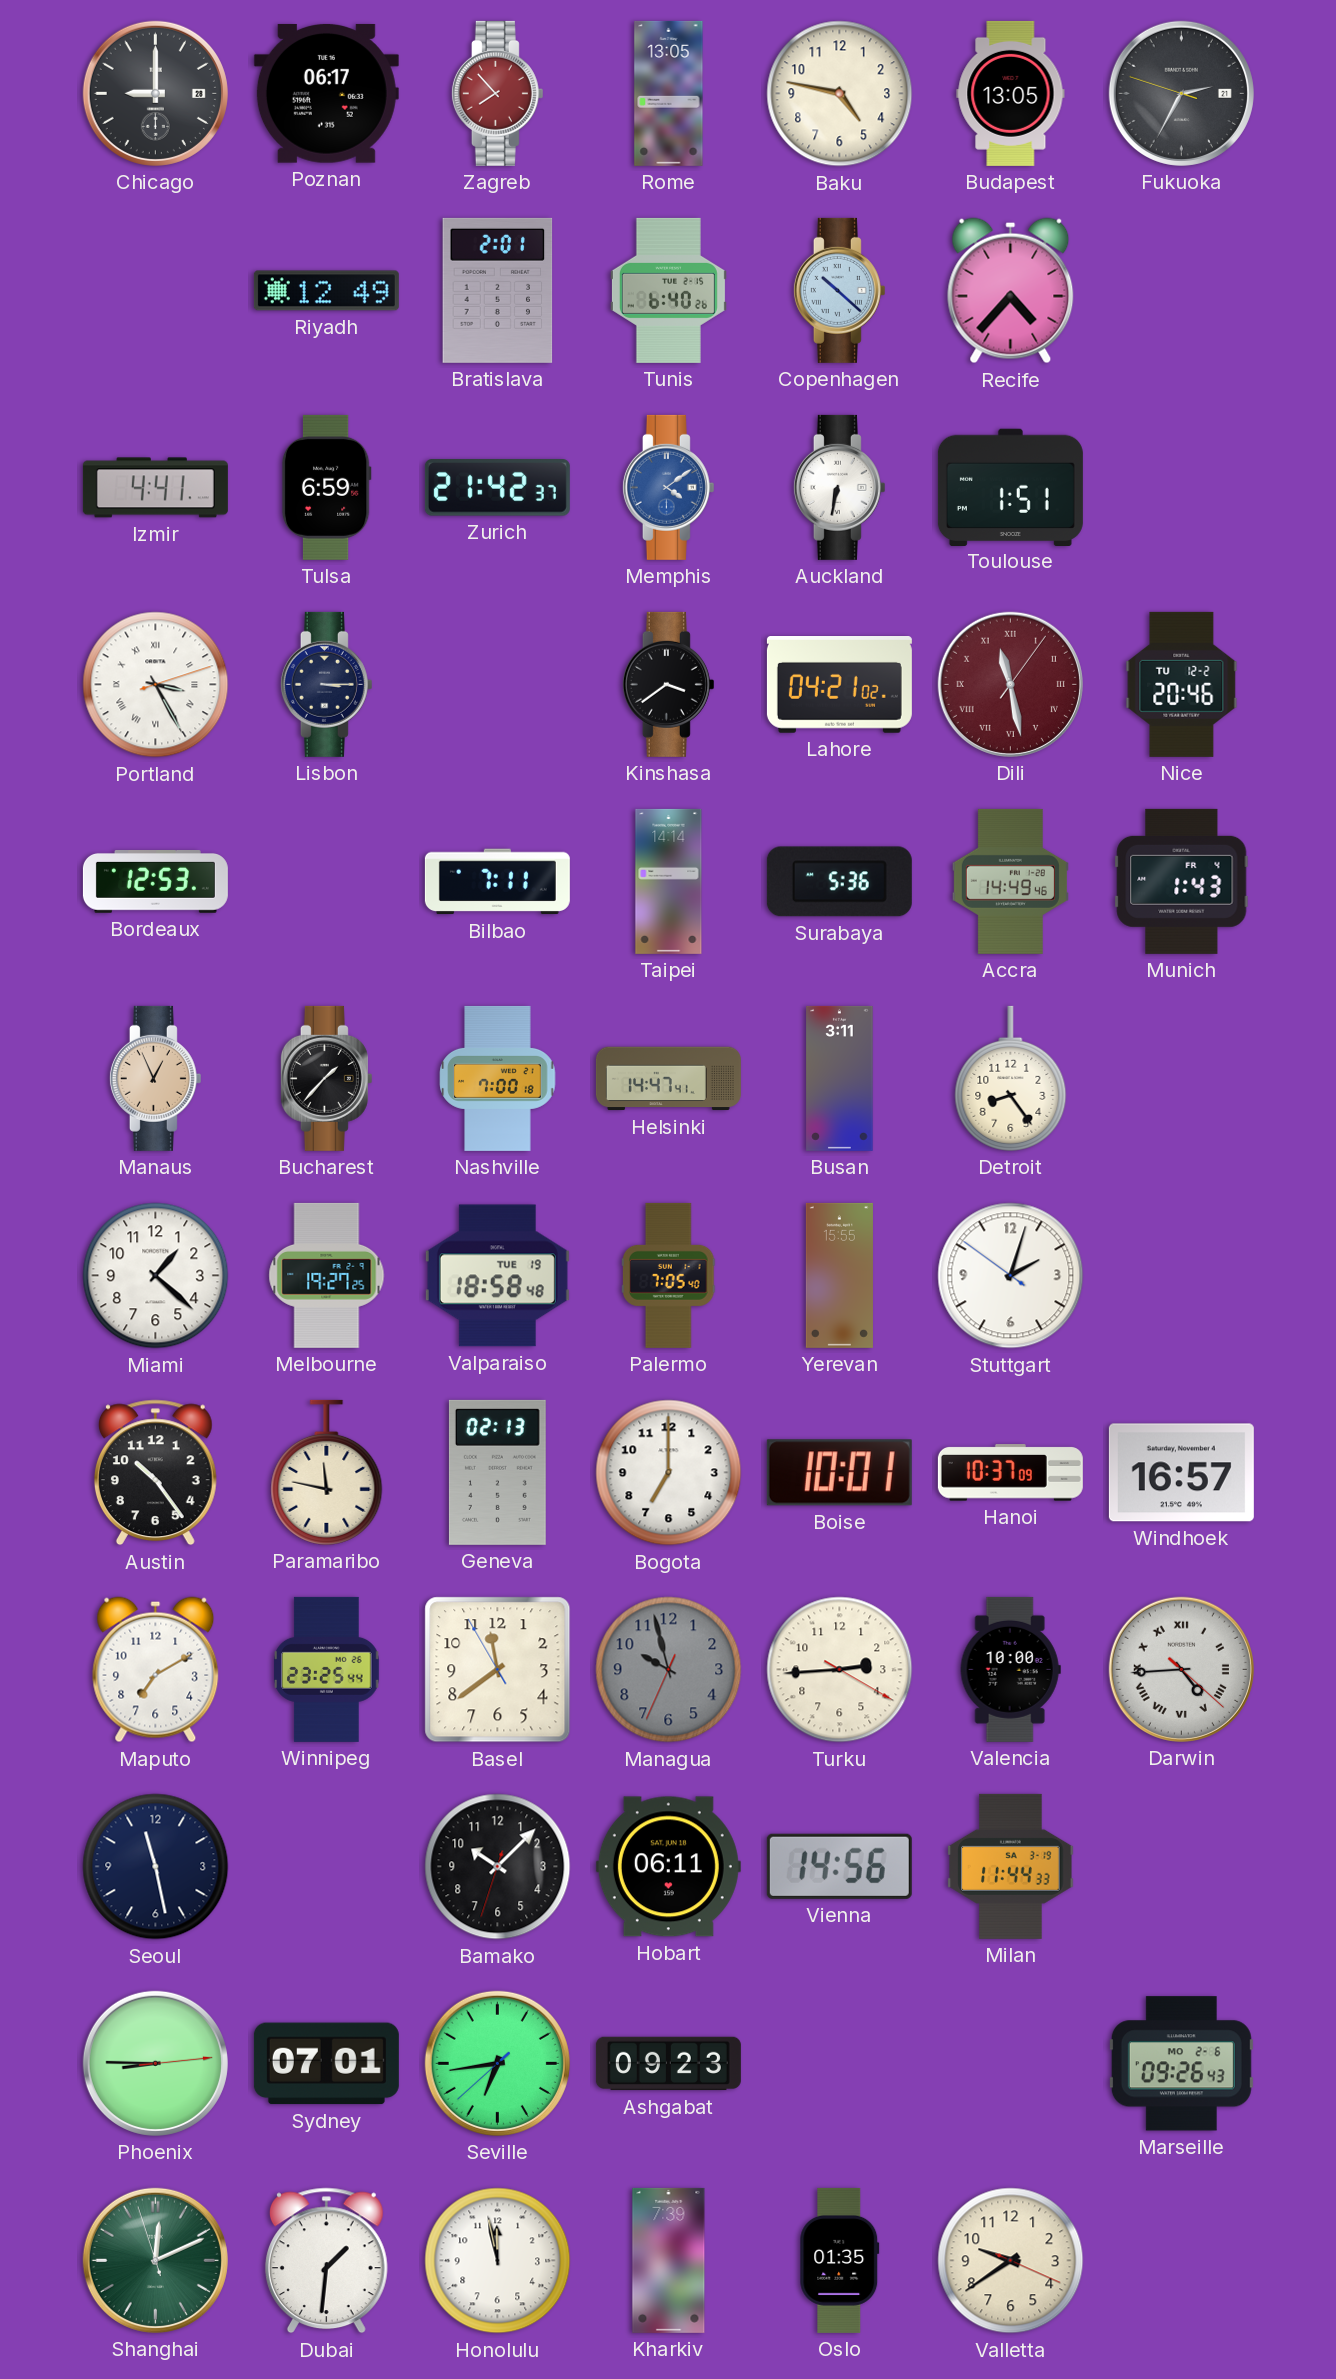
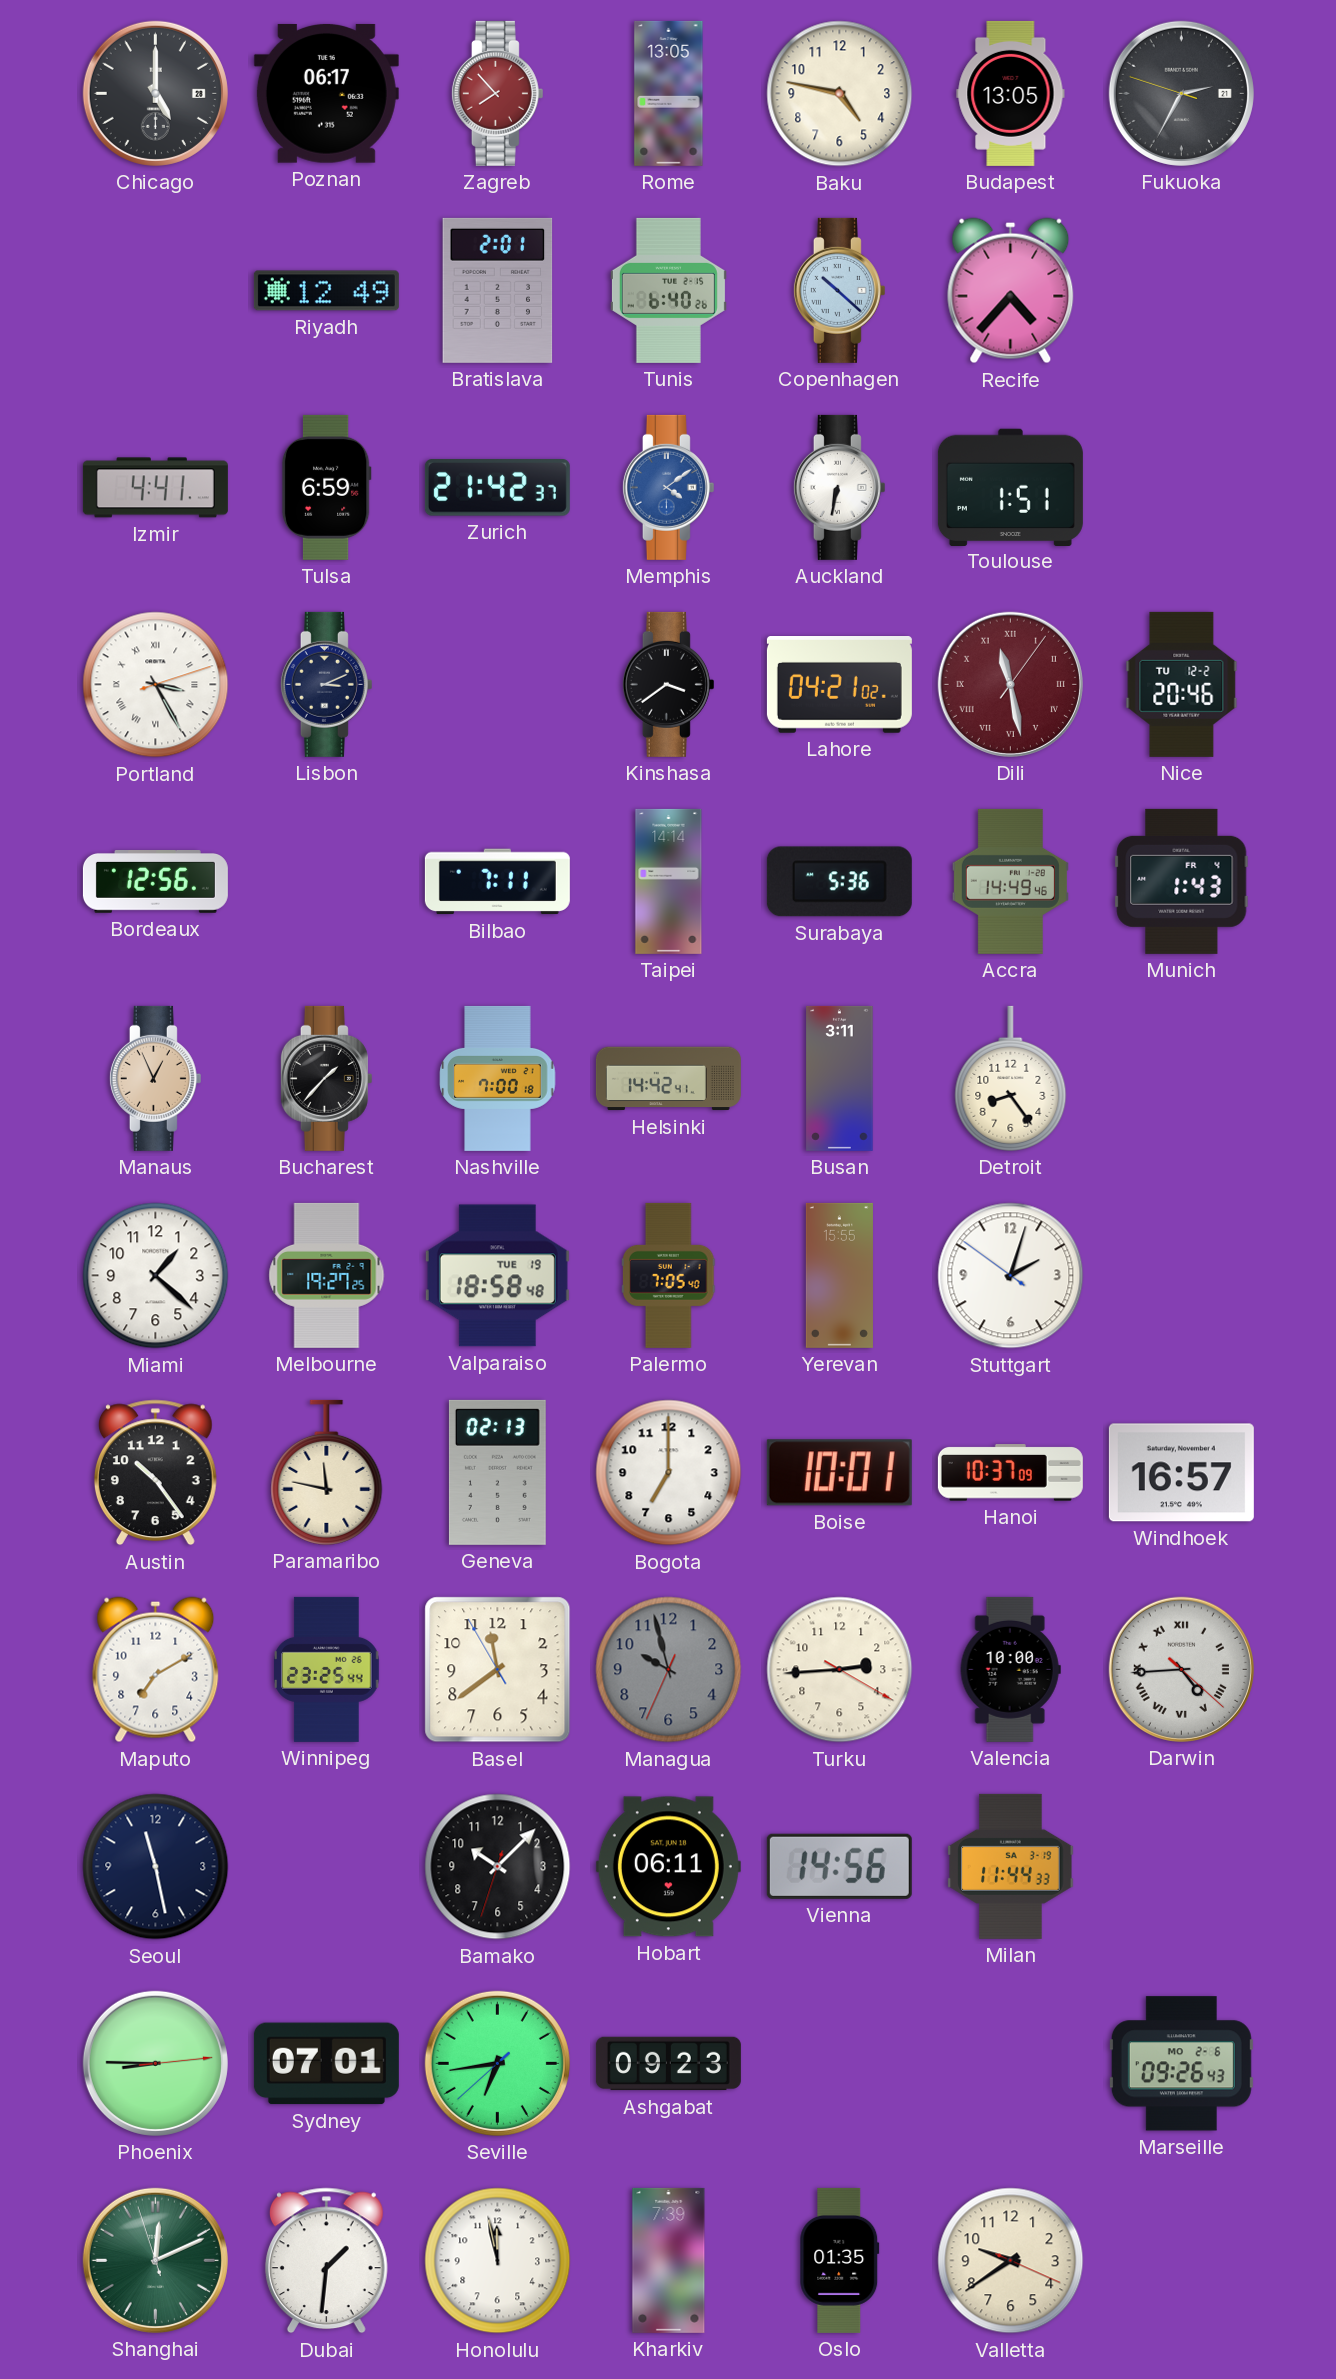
Chicago: 9:00 -> 5:00 (155, 93)
Lisbon: 3:15 -> 3:11 (326, 684)
Bordeaux: 12:53 -> 12:56 (155, 882)
Helsinki: 14:47 -> 14:42 (668, 1079)
